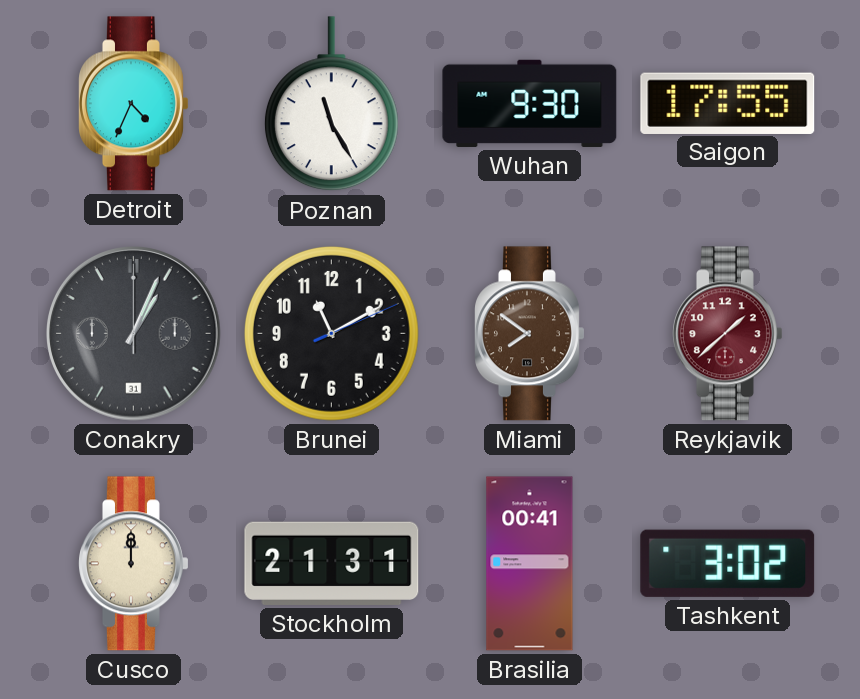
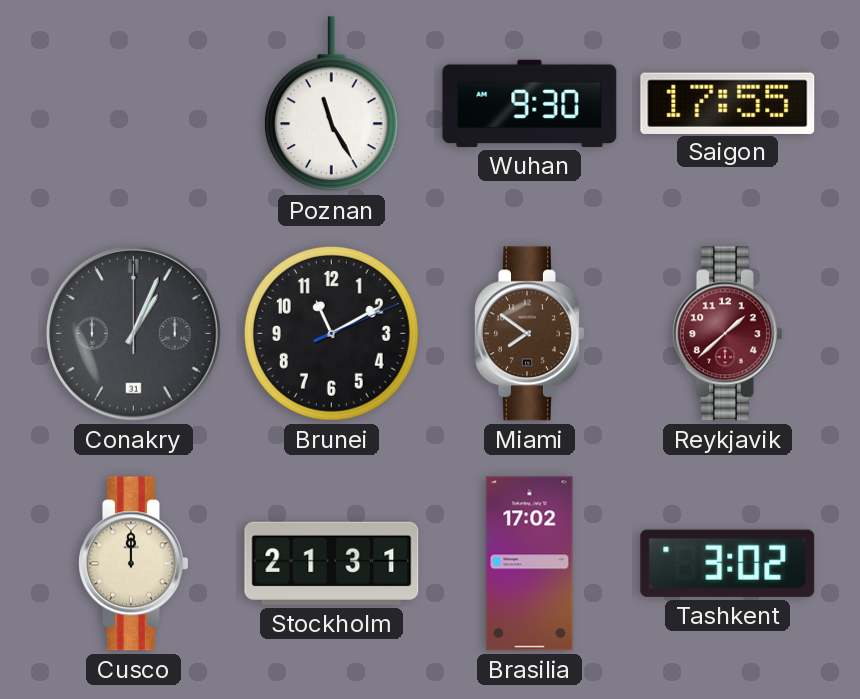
Detroit: 4:34 -> none (134, 104)
Brasilia: 00:41 -> 17:02 (530, 564)
